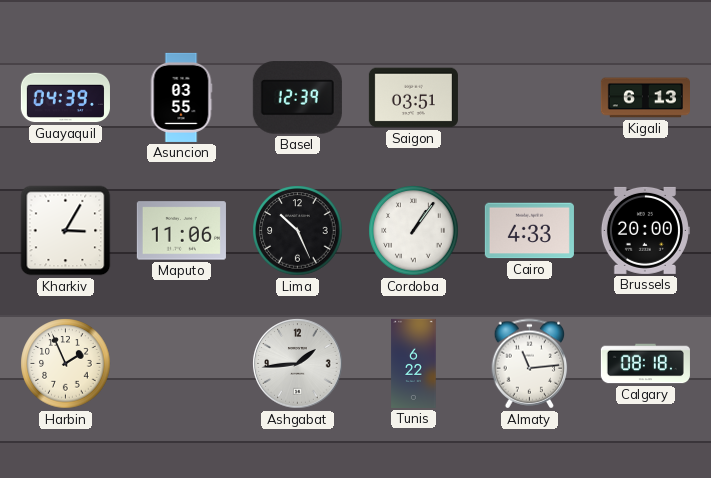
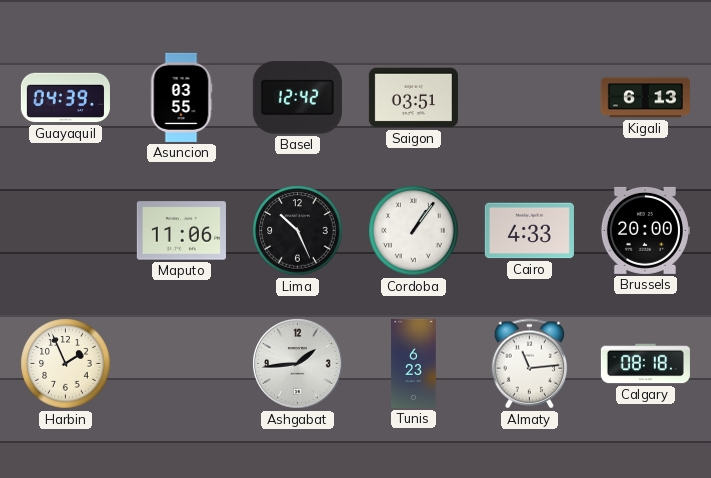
Basel: 12:39 -> 12:42 (297, 98)
Kharkiv: 3:05 -> none (66, 231)
Tunis: 6:22 -> 6:23 (414, 363)
